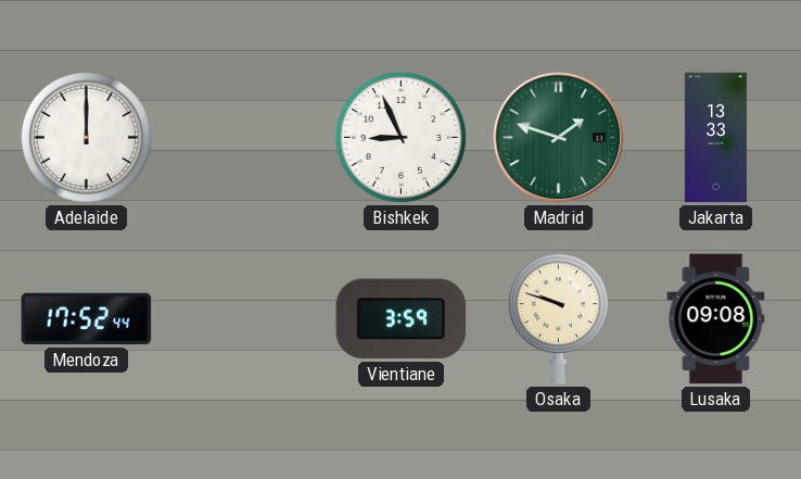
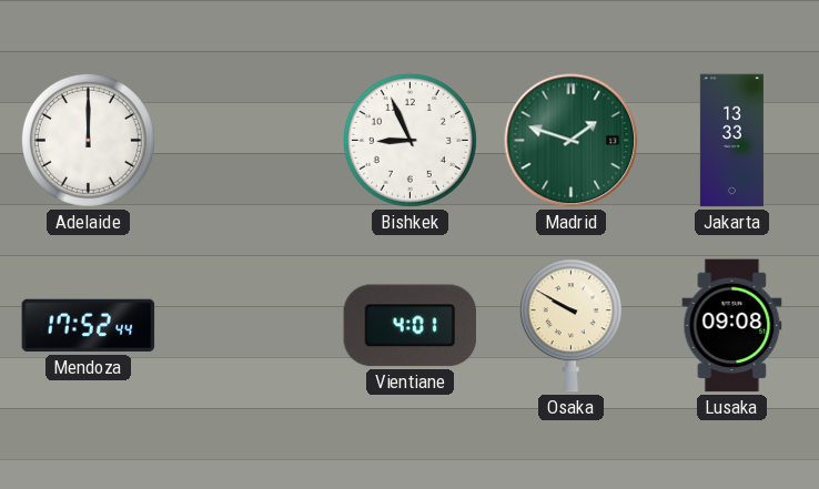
Vientiane: 3:59 -> 4:01 (411, 326)
Osaka: 9:48 -> 9:50 (570, 326)
